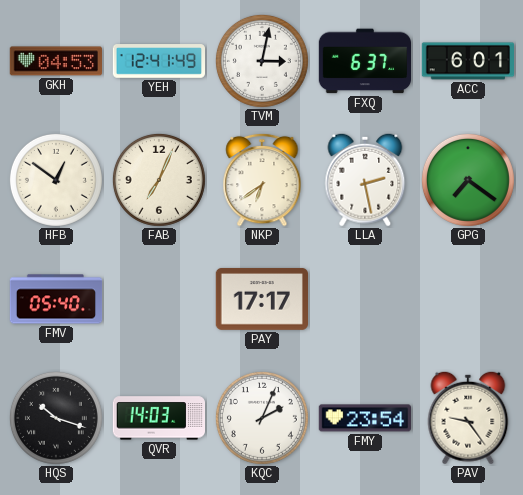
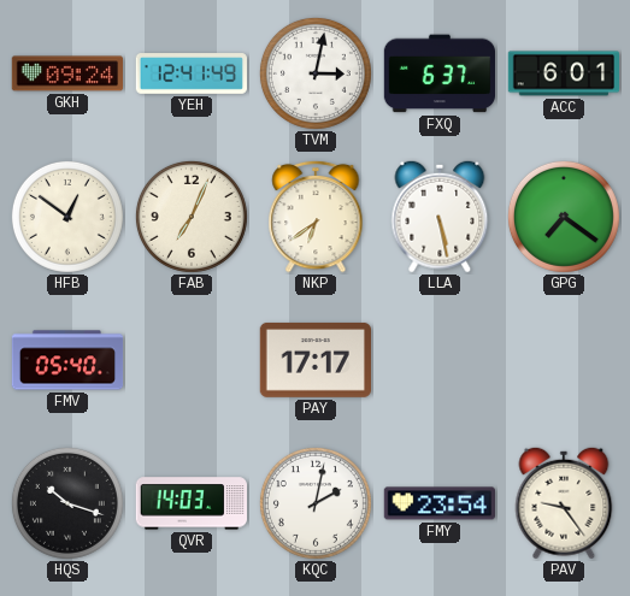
GKH: 04:53 -> 09:24 (66, 73)
LLA: 2:28 -> 5:28 (440, 217)
KQC: 2:04 -> 2:02 (316, 503)
